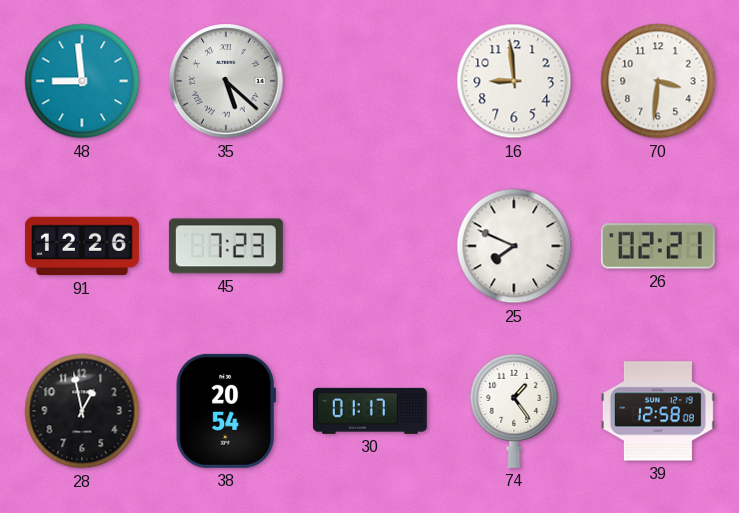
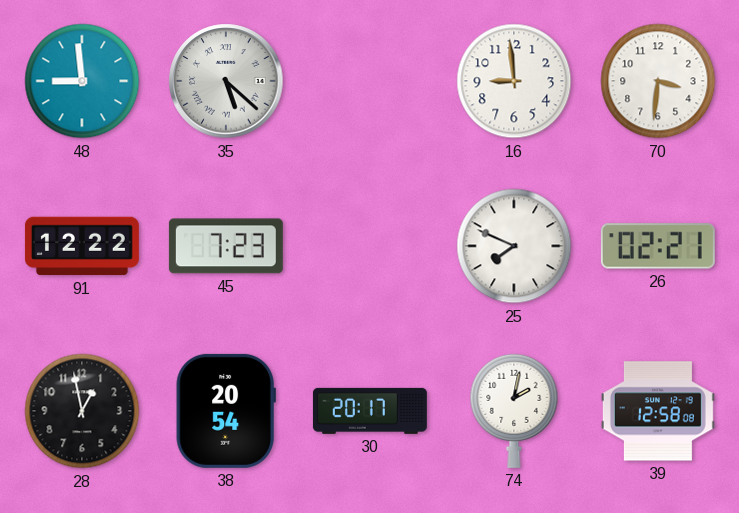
91: 12:26 -> 12:22 (82, 246)
30: 01:17 -> 20:17 (370, 411)
74: 1:24 -> 2:02 (514, 411)
